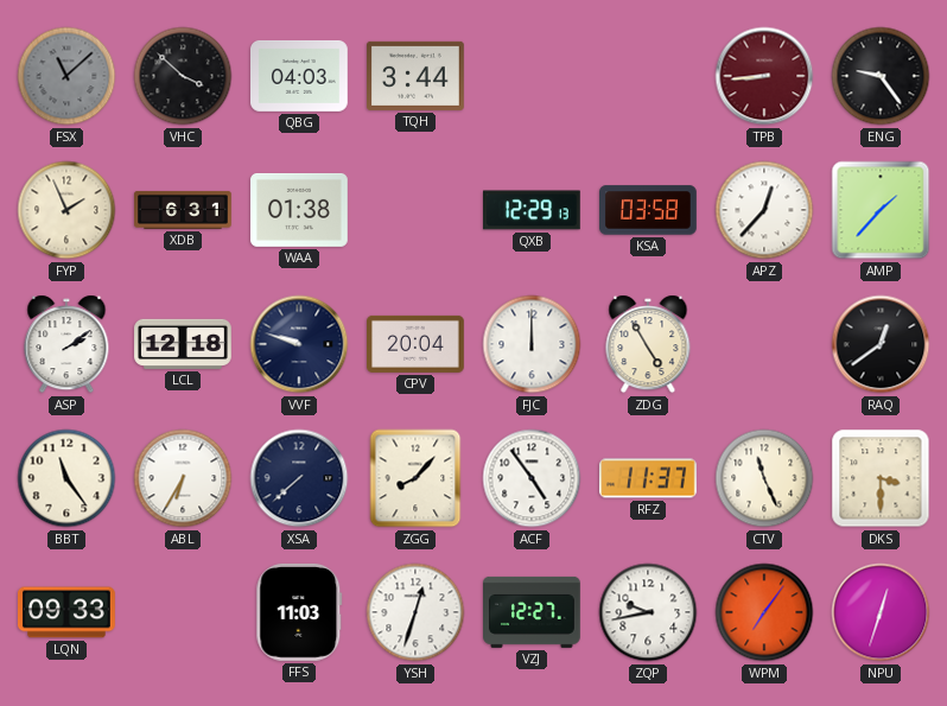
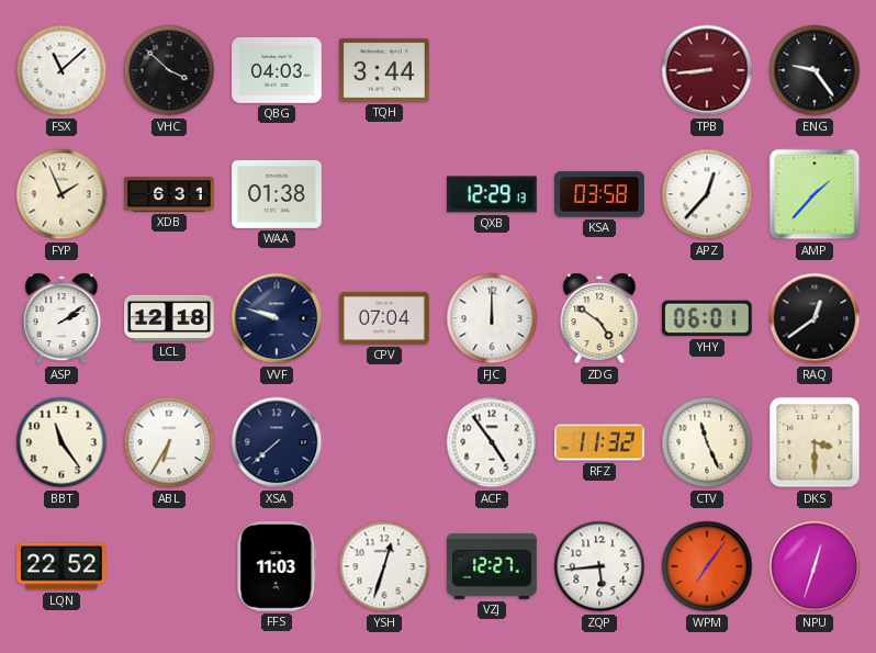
FSX dial: grey -> white (61, 70)
CPV: 20:04 -> 07:04 (385, 318)
ZDG: 4:55 -> 4:51 (599, 318)
YHY: none -> 06:01 (707, 318)
ZGG: 8:07 -> none (415, 478)
RFZ: 11:37 -> 11:32 (600, 442)
LQN: 09:33 -> 22:52 (63, 566)
ZQP: 9:43 -> 5:44 (599, 566)
